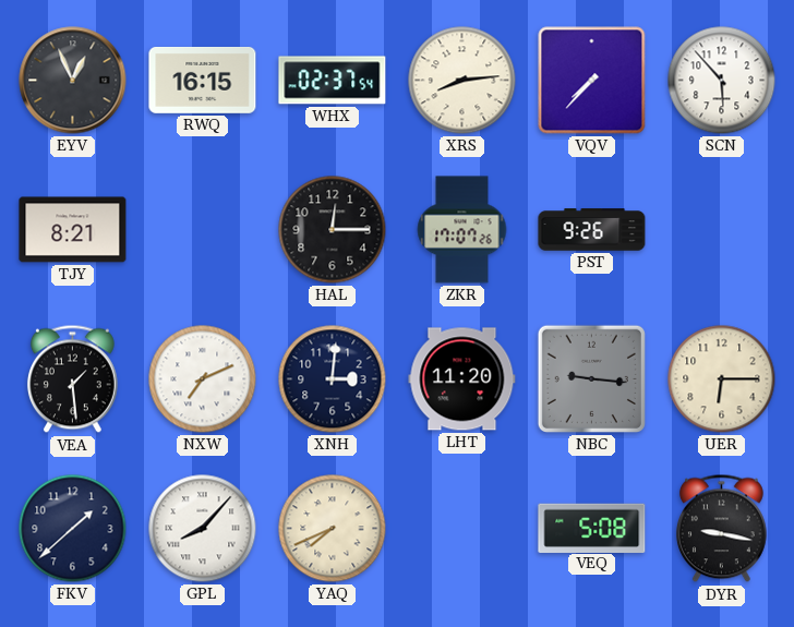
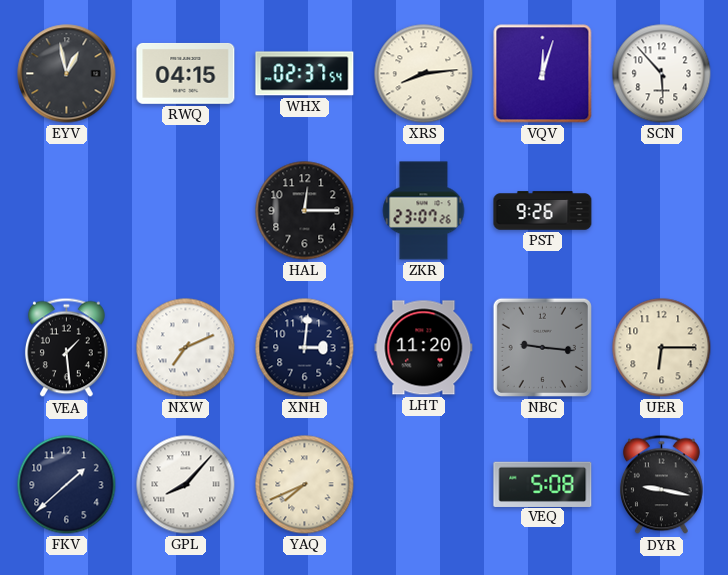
EYV: 12:56 -> 12:58 (67, 74)
RWQ: 16:15 -> 04:15 (186, 73)
VQV: 7:37 -> 12:03 (543, 74)
TJY: 8:21 -> none (73, 230)
ZKR: 17:07 -> 23:07 (424, 211)
